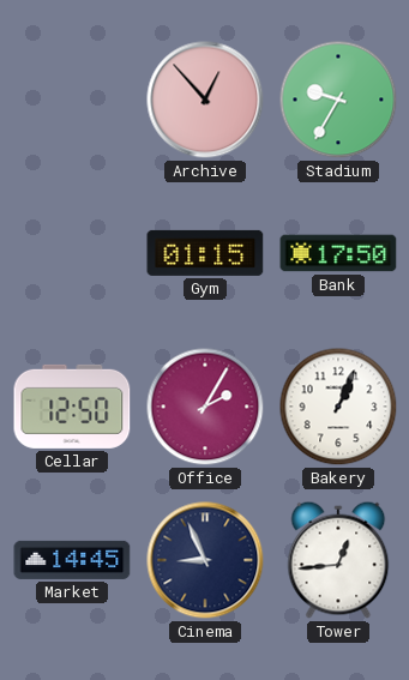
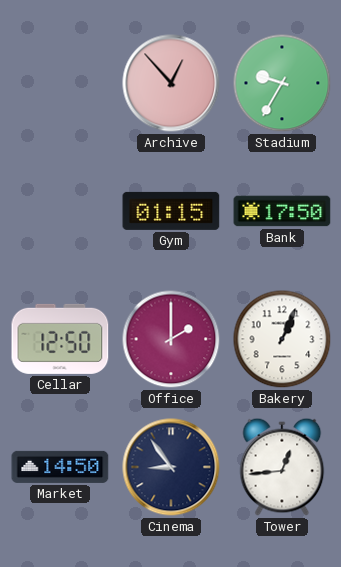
Office: 2:05 -> 2:00 (171, 339)
Market: 14:45 -> 14:50 (60, 467)
Cinema: 8:56 -> 8:54 (171, 467)
